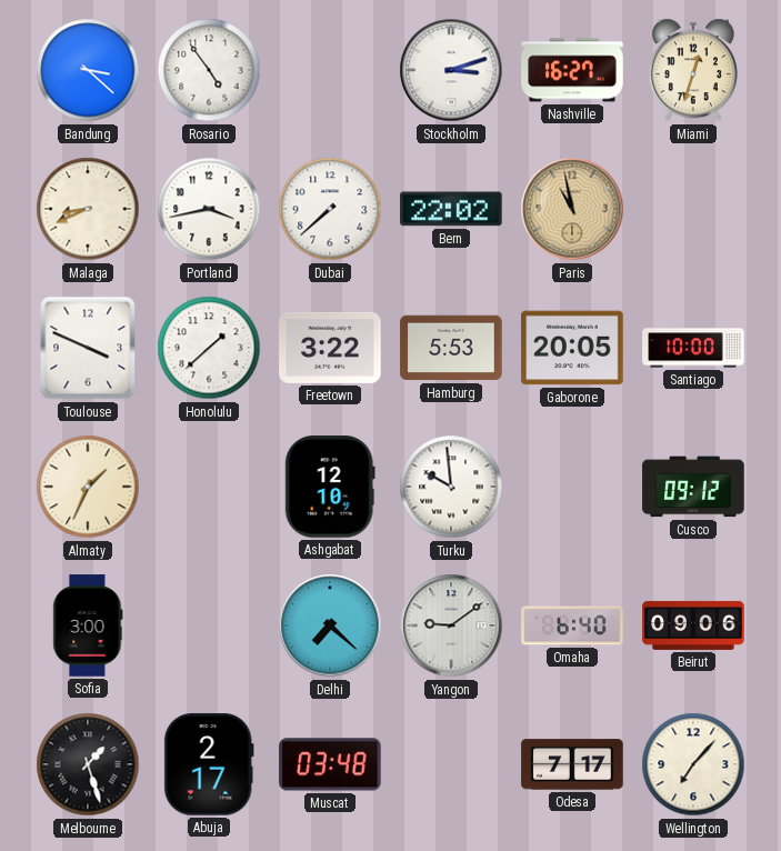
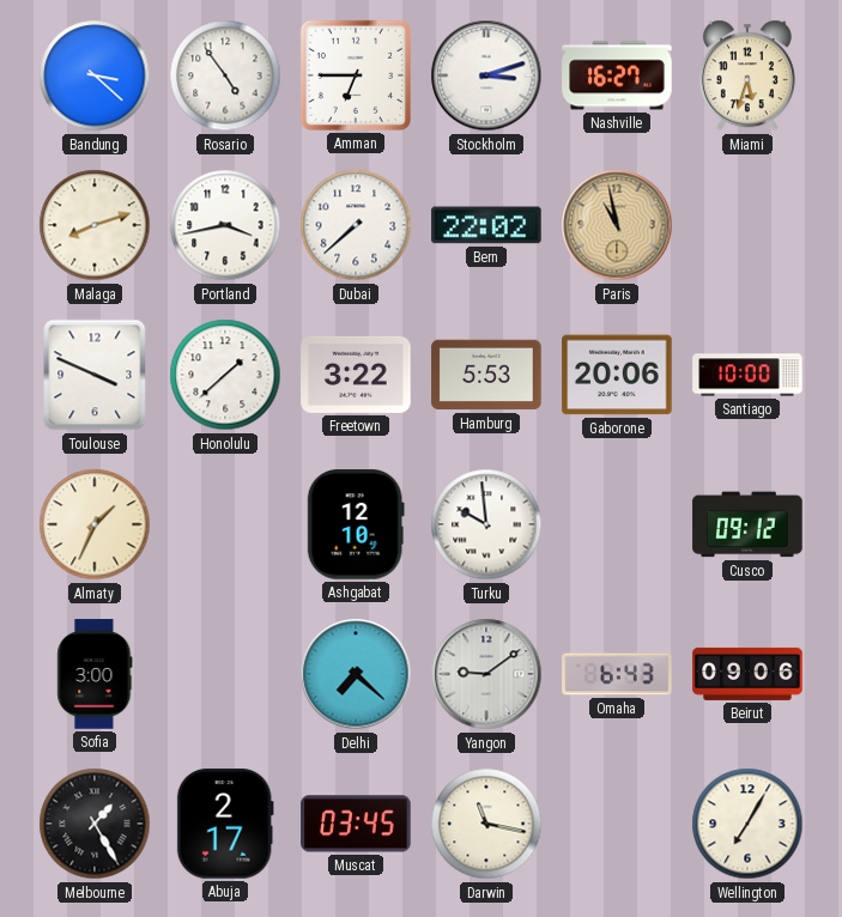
Amman: none -> 6:45 (356, 75)
Miami: 12:33 -> 5:33 (747, 75)
Malaga: 8:41 -> 8:12 (95, 225)
Gaborone: 20:05 -> 20:06 (617, 375)
Omaha: 6:40 -> 6:43 (617, 674)
Melbourne: 1:27 -> 1:25 (95, 824)
Muscat: 03:48 -> 03:45 (356, 824)
Darwin: none -> 11:17 (486, 824)
Odesa: 7:17 -> none (572, 764)
Wellington: 7:07 -> 7:05 (747, 824)
